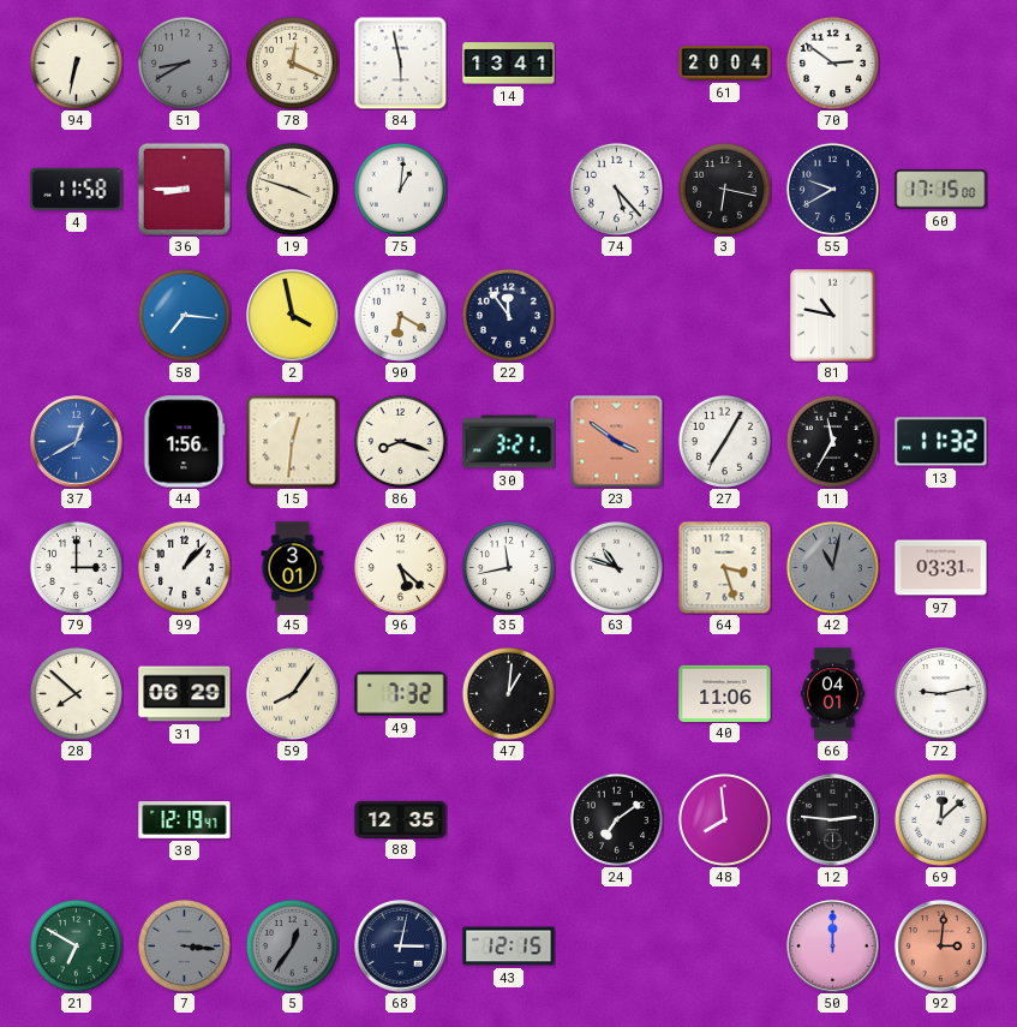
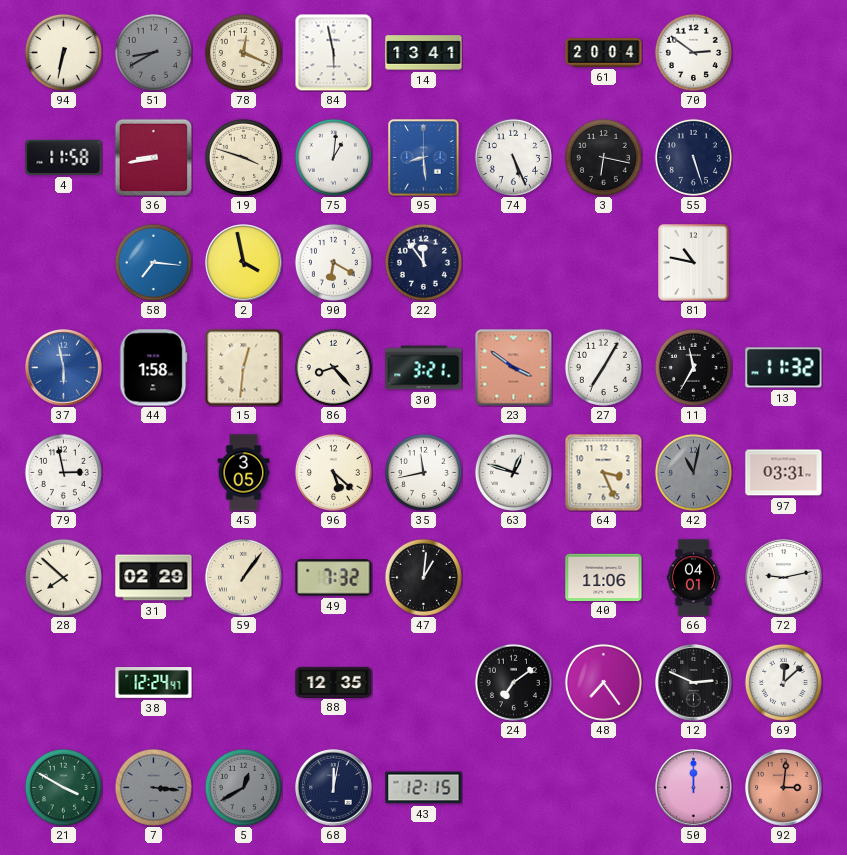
36: 8:45 -> 8:43 (153, 157)
95: none -> 8:29 (424, 158)
74: 5:23 -> 5:26 (513, 157)
55: 9:40 -> 5:27 (693, 157)
60: 17:15 -> none (941, 190)
37: 12:40 -> 5:58 (64, 368)
44: 1:56 -> 1:58 (154, 368)
86: 8:18 -> 8:23 (333, 367)
79: 3:00 -> 2:58 (63, 472)
99: 1:07 -> none (184, 567)
45: 3:01 -> 3:05 (244, 473)
63: 10:48 -> 12:48 (513, 472)
64: 3:27 -> 3:26 (603, 472)
31: 06:29 -> 02:29 (154, 578)
59: 8:06 -> 1:06 (243, 577)
38: 12:19 -> 12:24 (154, 683)
48: 7:59 -> 7:24 (603, 682)
12: 2:46 -> 2:49 (694, 683)
21: 6:50 -> 3:50 (63, 787)
5: 12:36 -> 12:40 (243, 787)
68: 3:02 -> 12:02 (334, 788)
